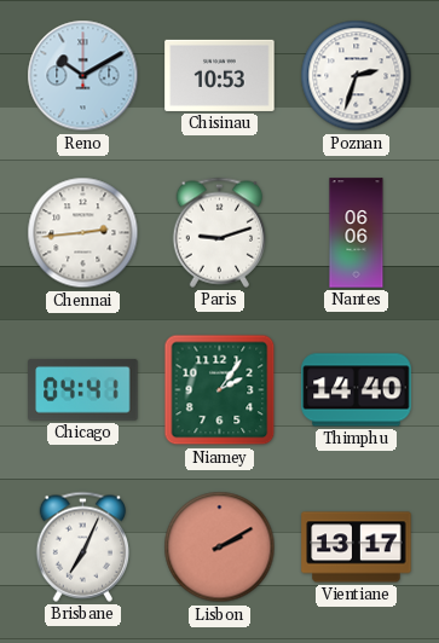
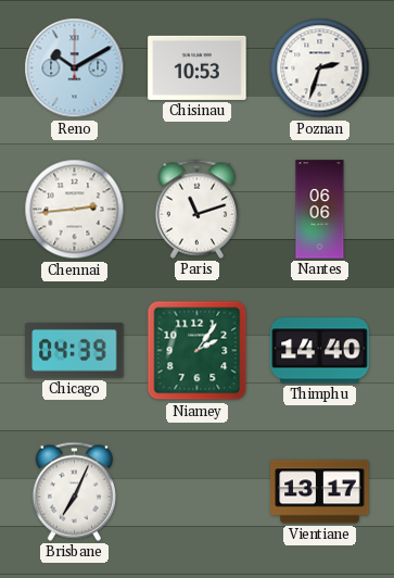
Paris: 9:12 -> 11:12 (196, 209)
Chicago: 04:41 -> 04:39 (75, 350)
Lisbon: 2:10 -> none (220, 548)
